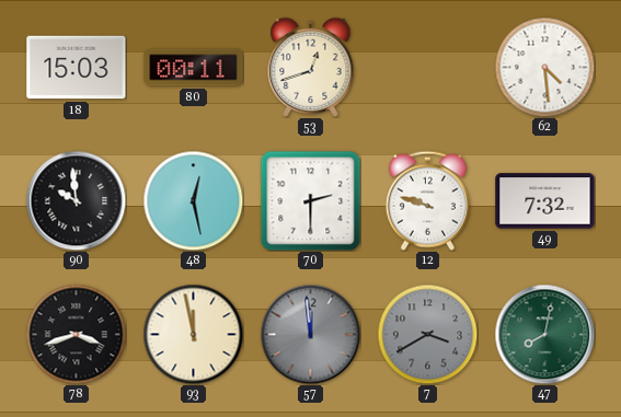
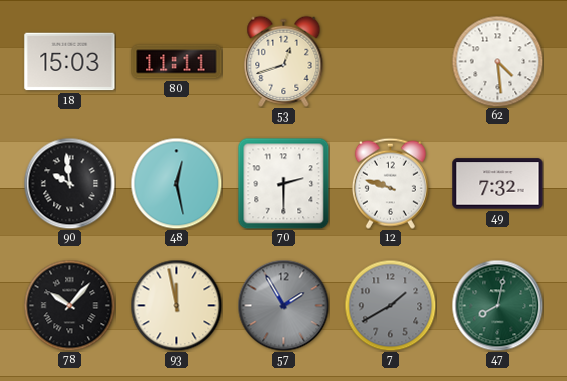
80: 00:11 -> 11:11 (177, 62)
78: 3:42 -> 10:07 (69, 305)
57: 11:59 -> 1:55 (283, 305)
7: 3:40 -> 1:40 (390, 305)
